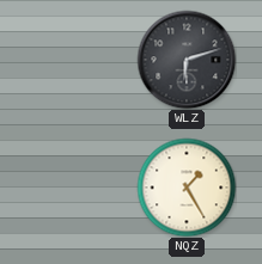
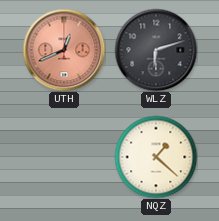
UTH: none -> 12:41 (64, 50)
NQZ: 1:25 -> 1:22 (156, 157)
